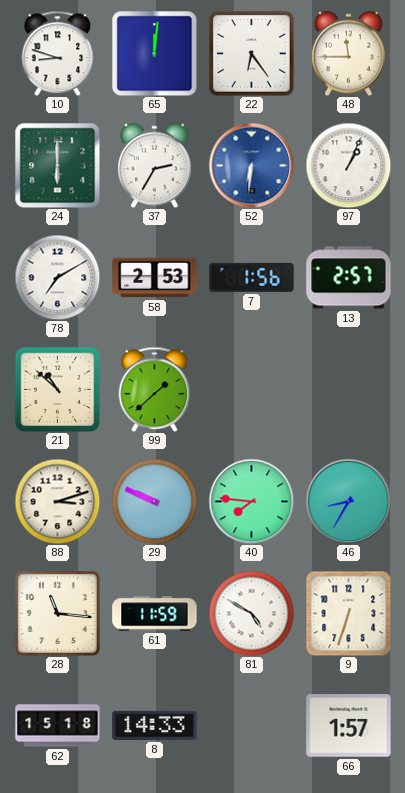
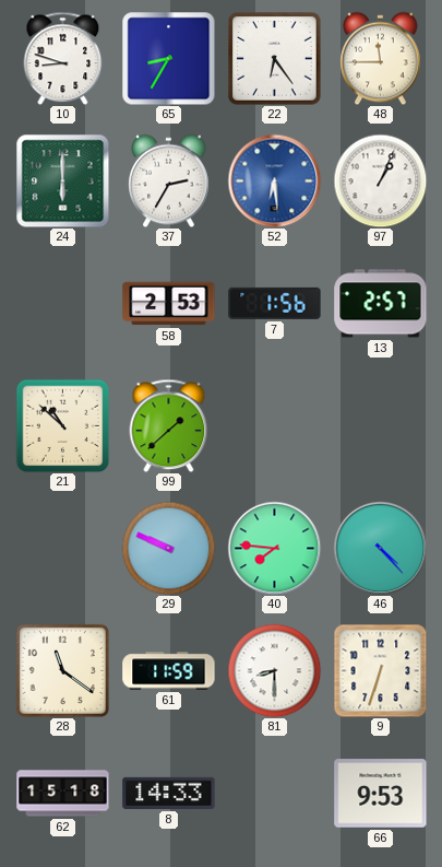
65: 12:01 -> 8:35 (168, 58)
52: 6:31 -> 6:29 (274, 180)
78: 7:10 -> none (57, 277)
88: 3:12 -> none (57, 501)
46: 8:35 -> 4:23 (380, 548)
28: 11:16 -> 11:21 (62, 670)
81: 4:50 -> 8:30 (274, 670)
66: 1:57 -> 9:53 (381, 794)
